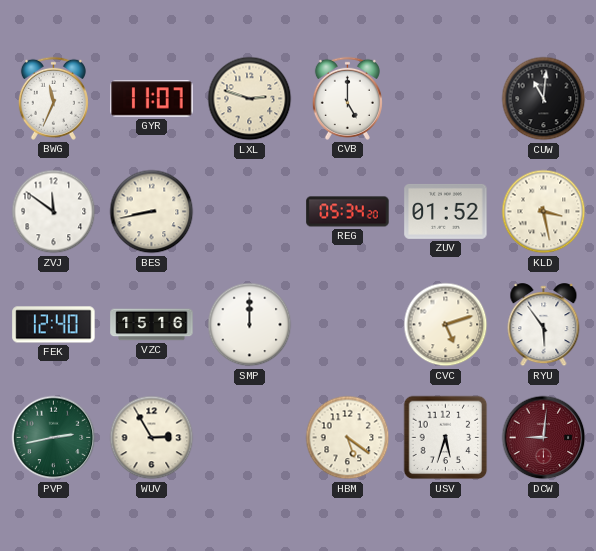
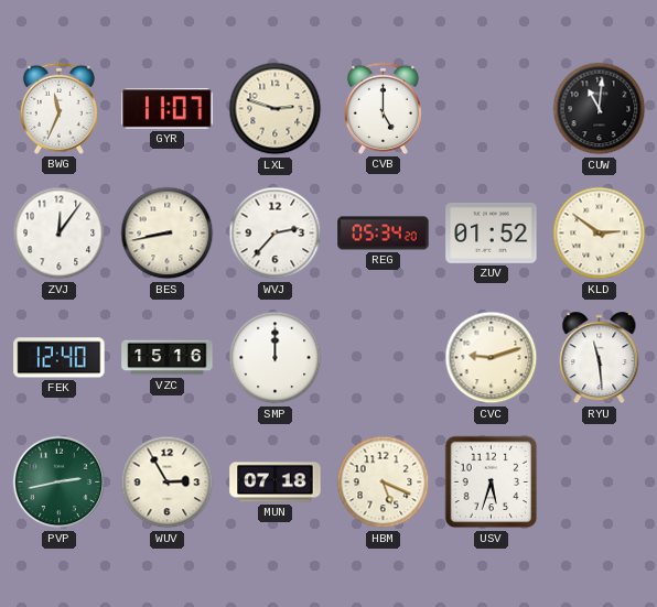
ZVJ: 11:51 -> 12:06 (60, 234)
WVJ: none -> 2:37 (276, 234)
KLD: 3:28 -> 2:51 (600, 234)
CVC: 5:12 -> 9:12 (492, 358)
RYU: 5:54 -> 11:29 (600, 358)
MUN: none -> 07:18 (276, 483)
HBM: 5:21 -> 5:19 (384, 483)
DCW: 9:01 -> none (544, 438)
